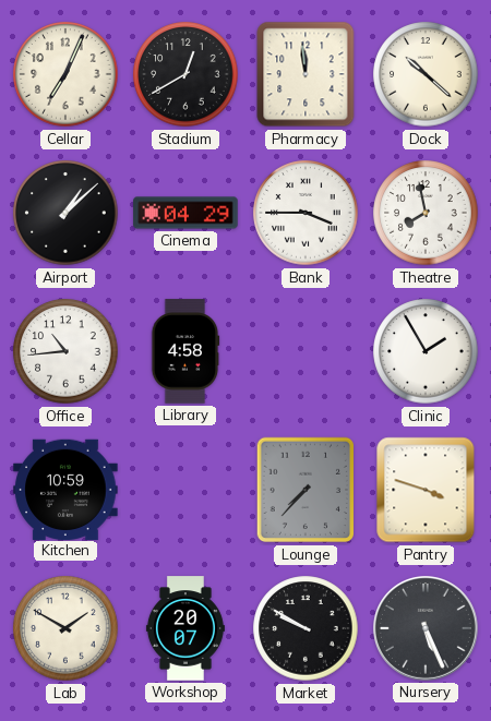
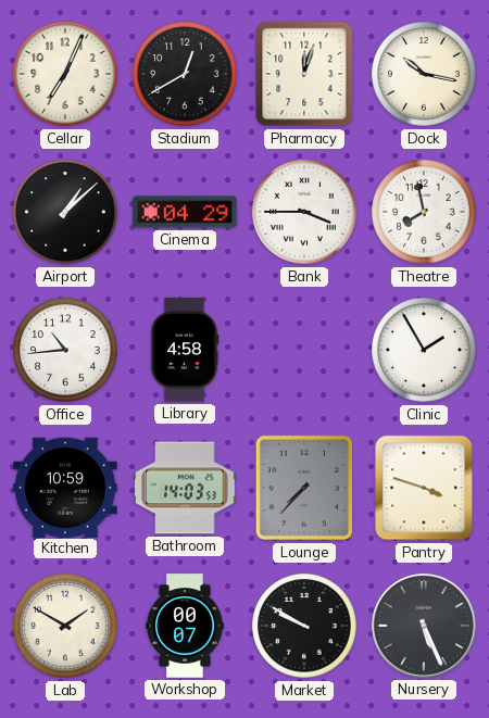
Pharmacy: 11:59 -> 12:03 (304, 74)
Dock: 10:22 -> 10:17 (424, 74)
Bathroom: none -> 14:03 (185, 488)
Workshop: 20:07 -> 00:07 (185, 626)
